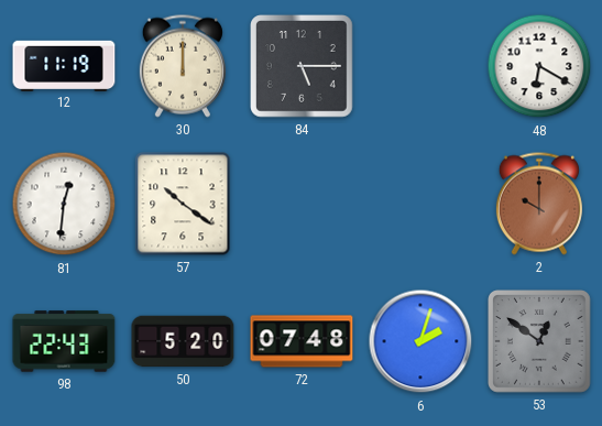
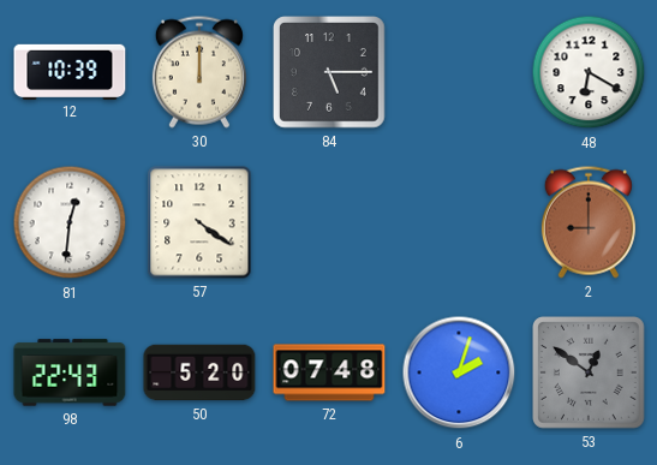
12: 11:19 -> 10:39 (70, 71)
57: 10:21 -> 4:21 (199, 222)
2: 10:00 -> 9:00 (589, 222)
